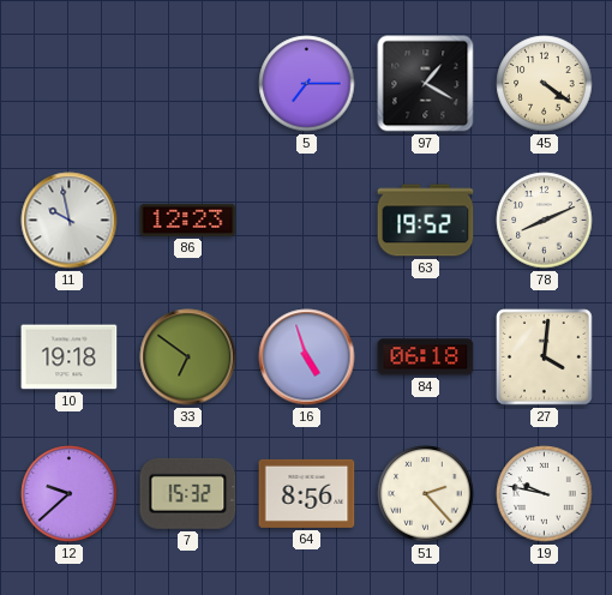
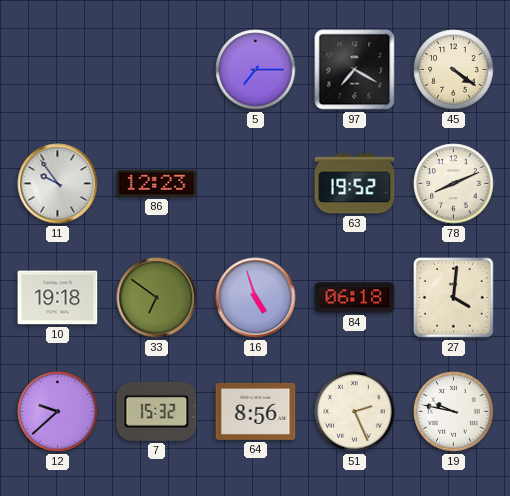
97: 1:20 -> 7:20 (355, 70)
11: 9:58 -> 9:54 (58, 184)
51: 2:23 -> 2:26 (355, 412)
